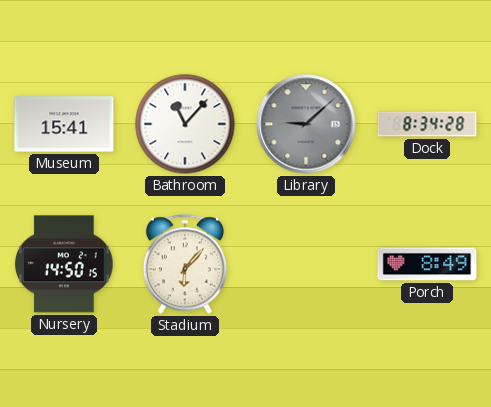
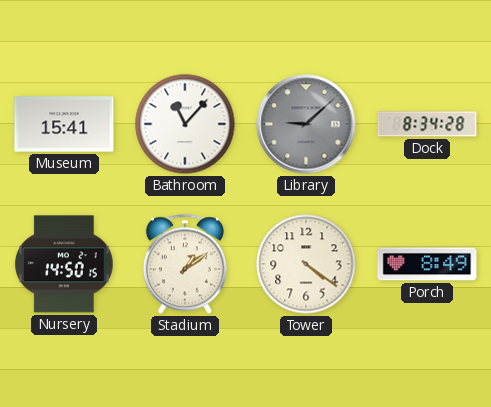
Stadium: 6:07 -> 1:09 (185, 264)
Tower: none -> 4:21 (306, 264)
